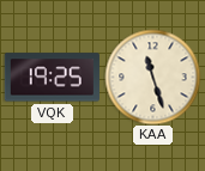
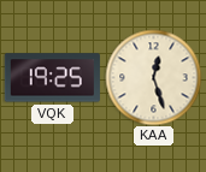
KAA: 11:27 -> 12:27 (153, 77)
